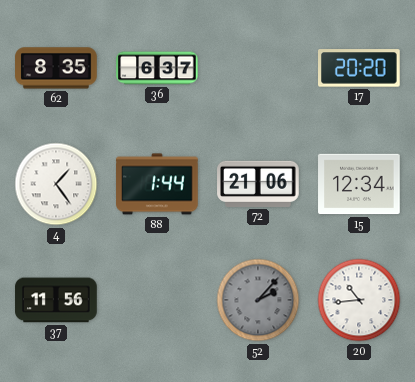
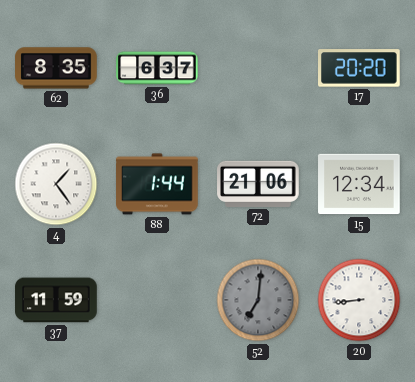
37: 11:56 -> 11:59 (56, 300)
52: 2:07 -> 7:01 (258, 300)
20: 10:44 -> 8:44 (359, 300)
